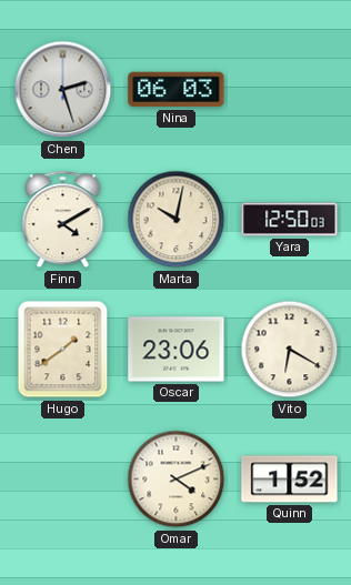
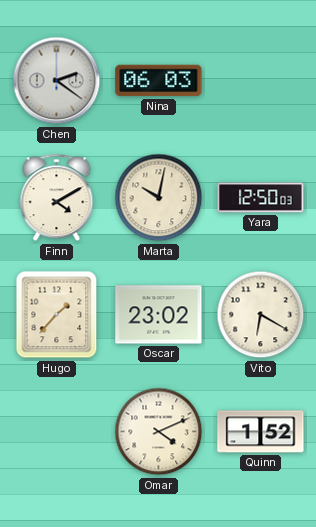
Chen: 2:27 -> 2:21 (57, 81)
Hugo: 1:39 -> 1:37 (57, 315)
Oscar: 23:06 -> 23:02 (159, 315)
